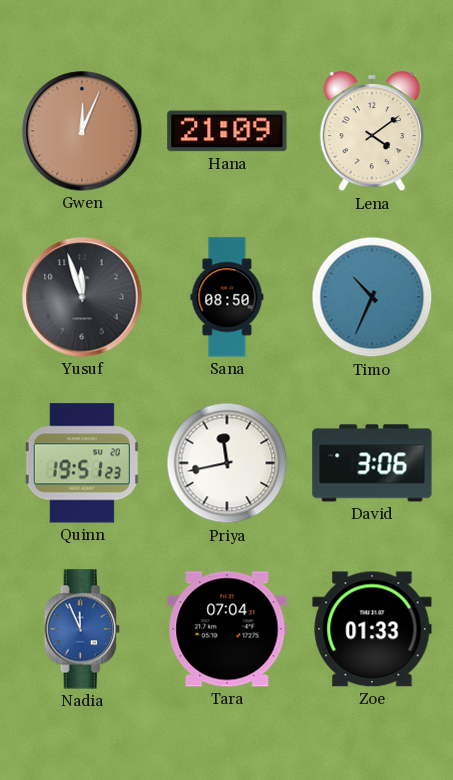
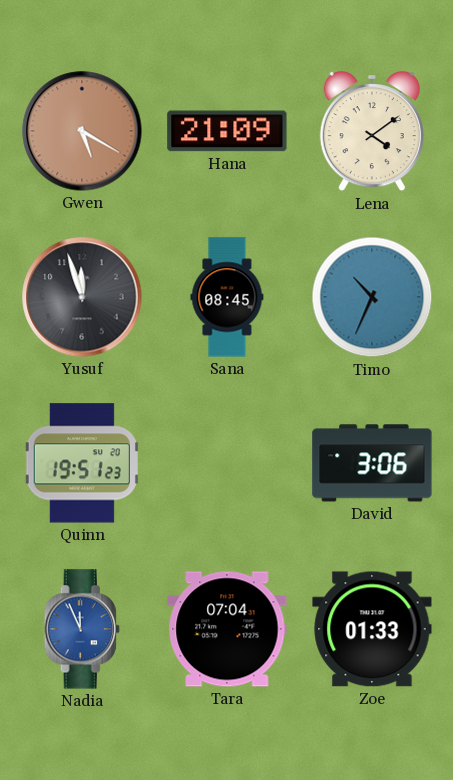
Gwen: 12:04 -> 5:20 (82, 131)
Sana: 08:50 -> 08:45 (227, 297)
Priya: 11:43 -> none (227, 463)
